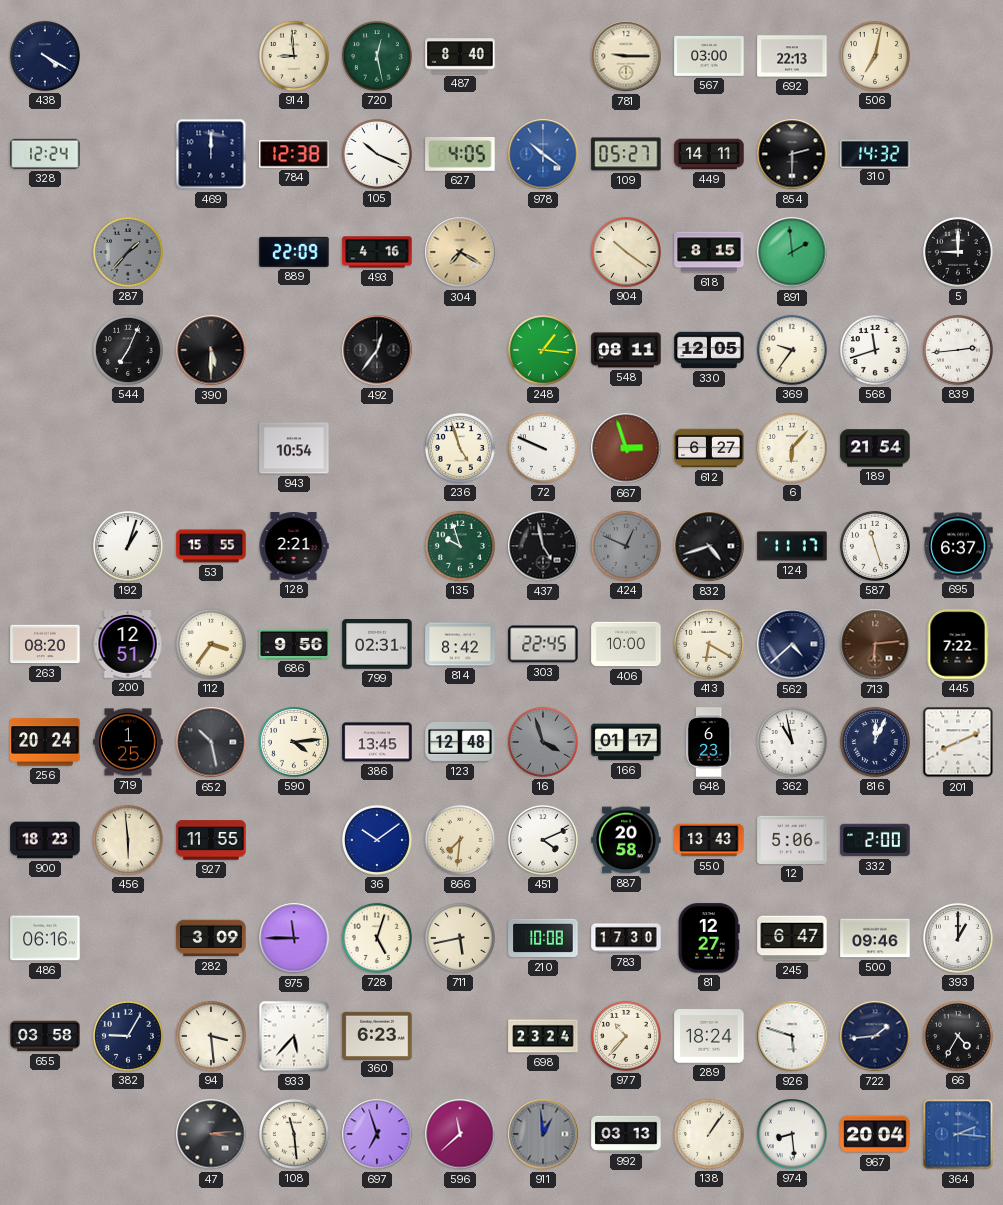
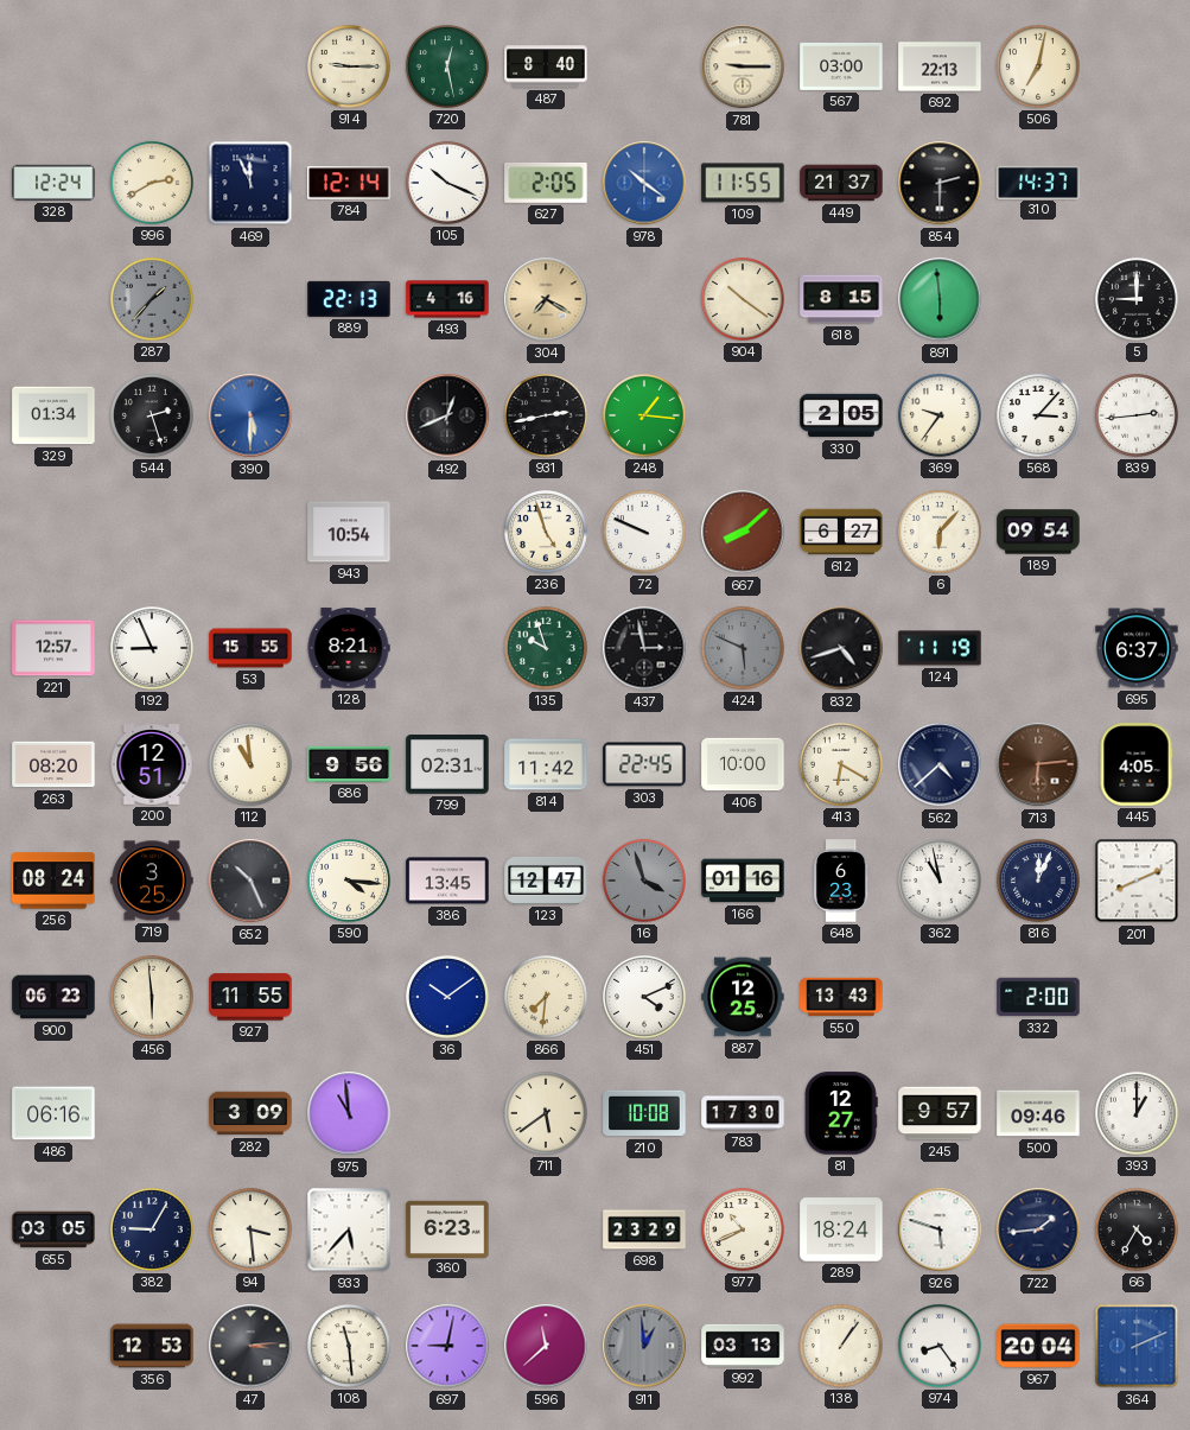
438: 4:20 -> none (45, 56)
914: 8:59 -> 9:15 (349, 66)
996: none -> 2:40 (152, 183)
469: 12:00 -> 11:56 (250, 183)
784: 12:38 -> 12:14 (349, 183)
627: 4:05 -> 2:05 (546, 184)
109: 05:27 -> 11:55 (743, 183)
449: 14:11 -> 21:37 (841, 183)
310: 14:32 -> 14:37 (1038, 182)
889: 22:09 -> 22:13 (349, 299)
891: 1:59 -> 5:59 (940, 299)
329: none -> 01:34 (53, 415)
544: 7:04 -> 2:27 (152, 415)
390 dial: black -> blue (250, 415)
492: 12:36 -> 12:41 (447, 415)
931: none -> 2:43 (546, 415)
548: 08:11 -> none (626, 350)
330: 12:05 -> 2:05 (841, 415)
568: 11:42 -> 3:07 (1038, 415)
667: 2:57 -> 8:08 (743, 532)
189: 21:54 -> 09:54 (1038, 532)
221: none -> 12:57 (53, 648)
192: 1:03 -> 8:56 (152, 648)
128: 2:21 -> 8:21 (349, 648)
437: 4:58 -> 2:58 (644, 648)
424: 12:49 -> 5:49 (743, 648)
124: 11:17 -> 11:19 (940, 648)
587: 11:27 -> none (875, 546)
112: 3:36 -> 10:59 (250, 764)
814: 8:42 -> 11:42 (546, 764)
445: 7:22 -> 4:05 (1137, 764)
256: 20:24 -> 08:24 (53, 881)
719: 1:25 -> 3:25 (152, 881)
652: 10:28 -> 10:26 (250, 881)
590: 4:14 -> 4:16 (349, 881)
123: 12:48 -> 12:47 (546, 882)
166: 01:17 -> 01:16 (743, 881)
900: 18:23 -> 06:23 (53, 997)
887: 20:58 -> 12:25 (743, 997)
12: 5:06 -> none (792, 840)
975: 11:45 -> 10:59 (349, 1113)
728: 5:03 -> none (377, 938)
711: 5:43 -> 5:39 (546, 1113)
245: 6:47 -> 9:57 (940, 1113)
655: 03:58 -> 03:05 (53, 1229)
698: 23:24 -> 23:29 (644, 1229)
977: 10:37 -> 10:41 (743, 1229)
356: none -> 12:53 (152, 1346)
697: 6:57 -> 9:02 (447, 1346)
974: 8:29 -> 8:24 (940, 1346)
364: 2:16 -> 2:11 (1137, 1346)
